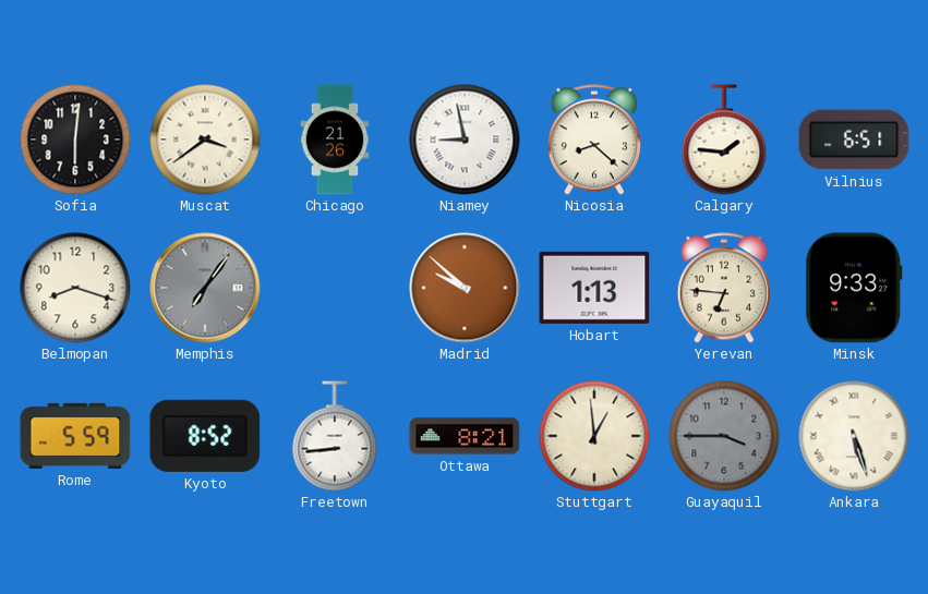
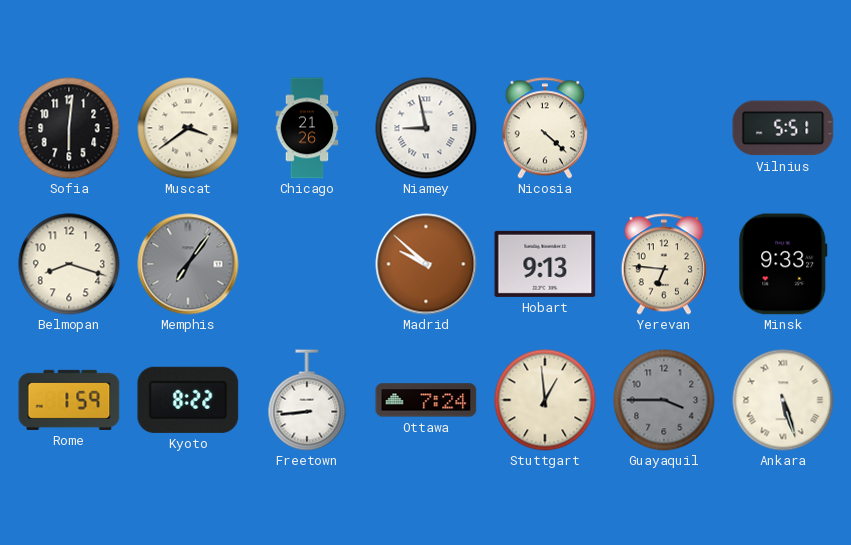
Nicosia: 8:22 -> 4:22 (545, 128)
Calgary: 1:46 -> none (724, 140)
Vilnius: 6:51 -> 5:51 (783, 128)
Hobart: 1:13 -> 9:13 (545, 264)
Rome: 5:59 -> 1:59 (69, 400)
Kyoto: 8:52 -> 8:22 (188, 400)
Ottawa: 8:21 -> 7:24 (426, 400)
